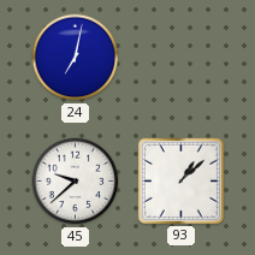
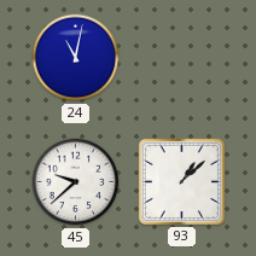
24: 7:02 -> 11:02 (76, 58)
